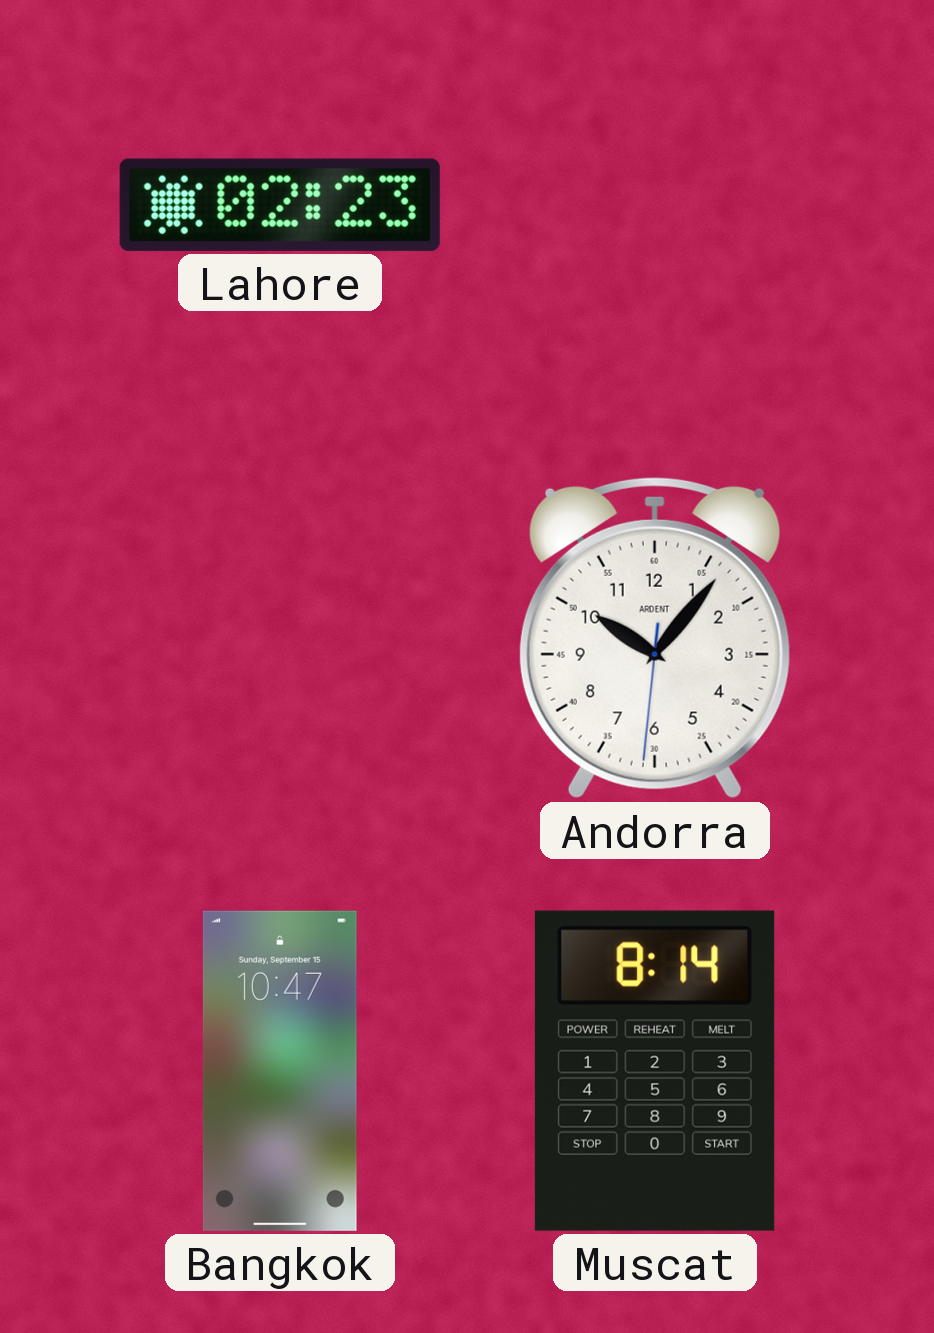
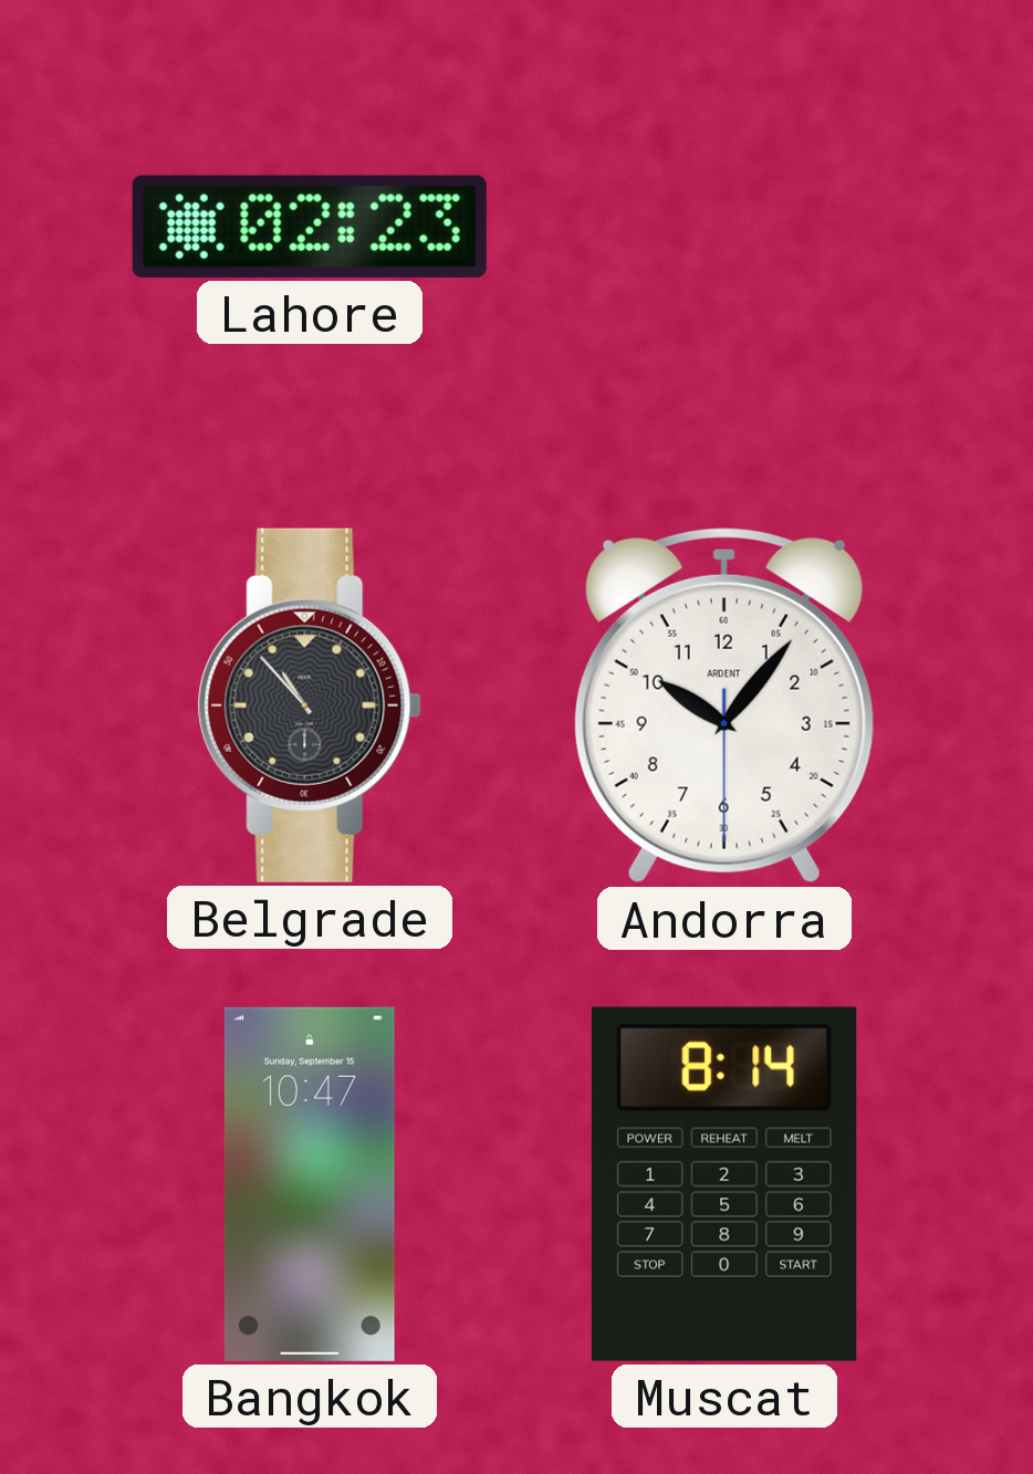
Belgrade: none -> 10:53 (310, 705)
Andorra: 10:06:31 -> 10:06:30 (724, 705)
